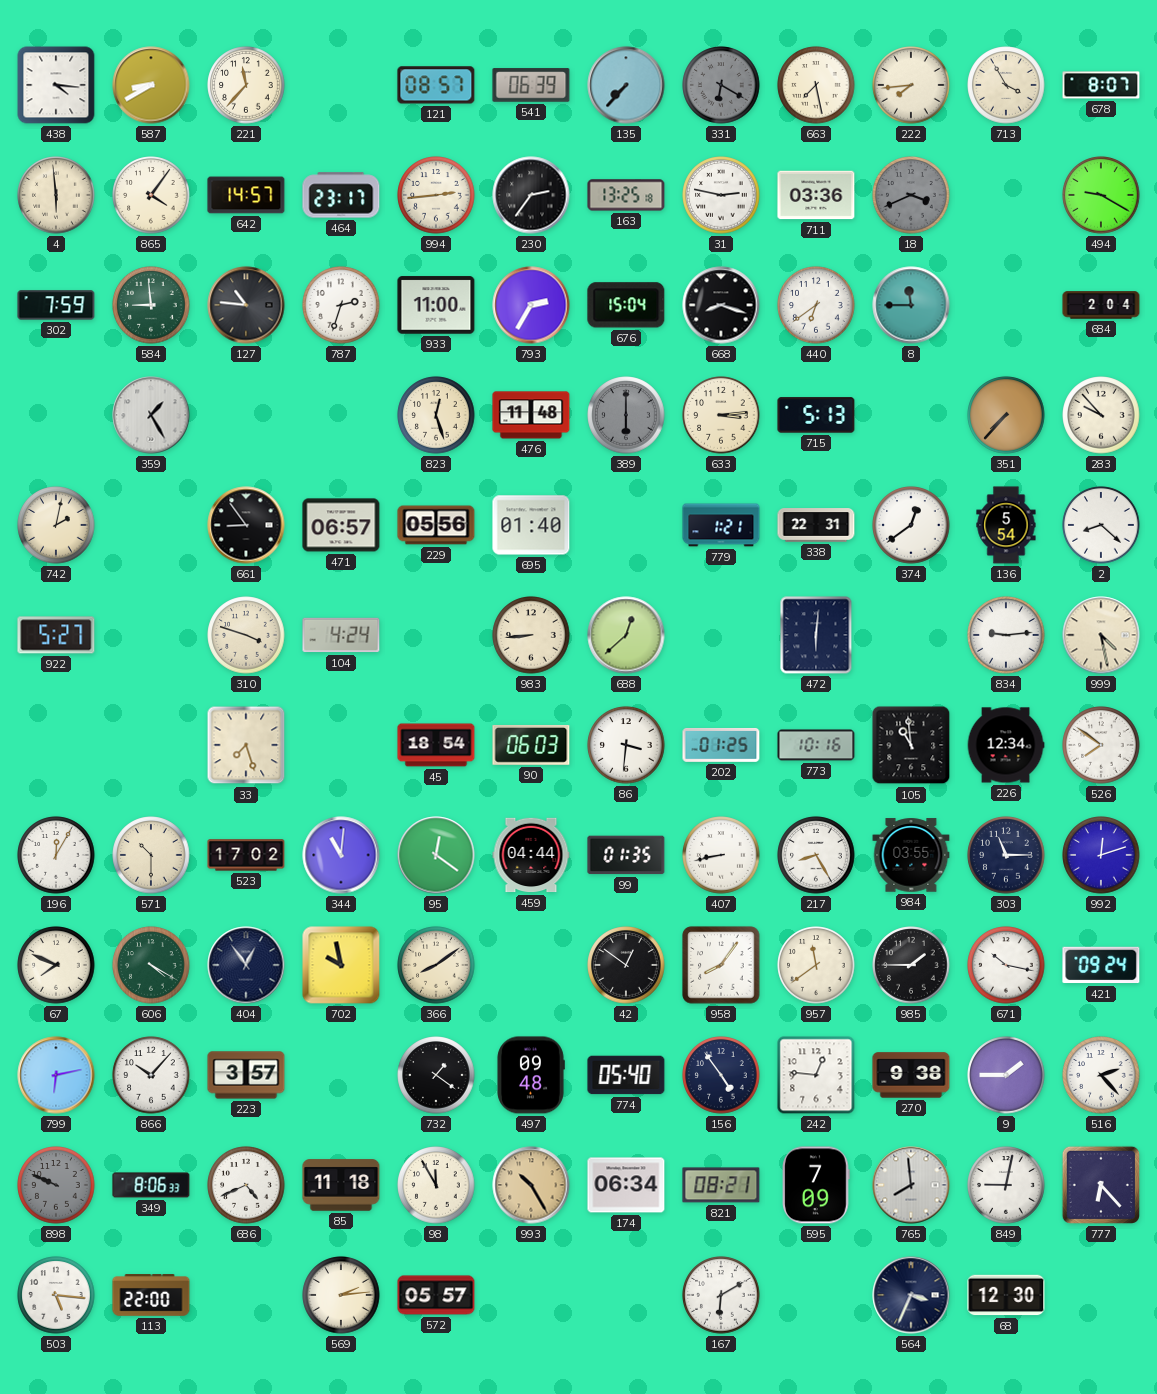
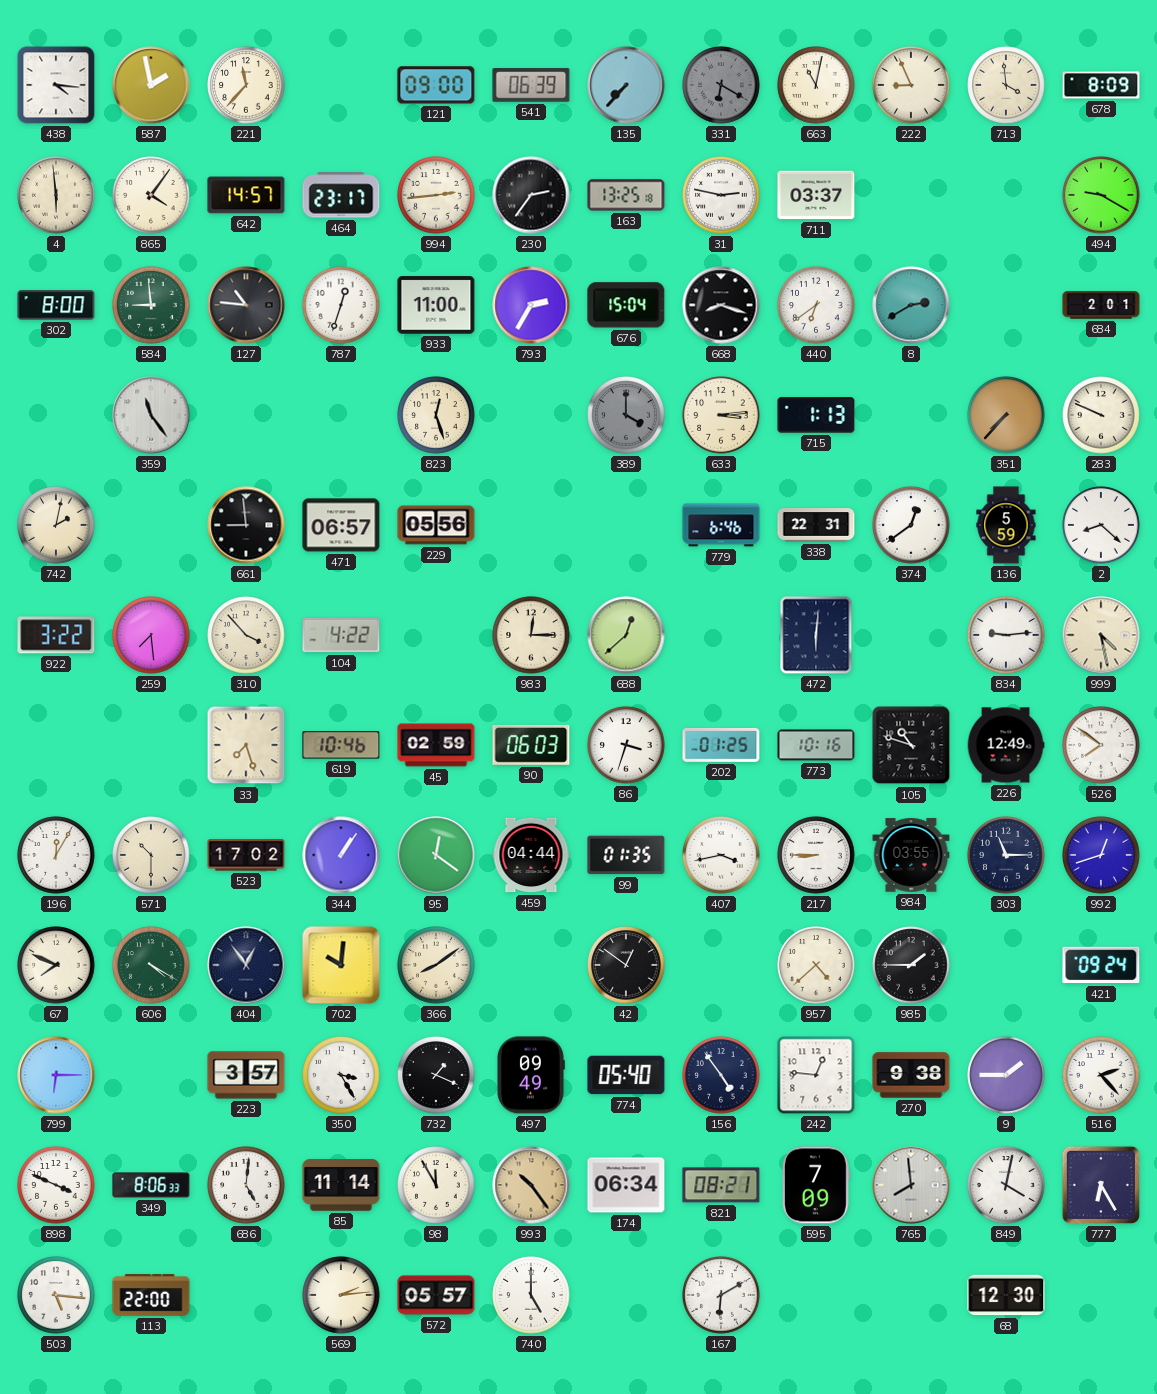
587: 8:40 -> 1:58 (151, 85)
121: 08:57 -> 09:00 (436, 85)
663: 7:28 -> 11:02 (816, 85)
222: 7:44 -> 8:56 (911, 85)
713: 3:55 -> 3:59 (1006, 85)
678: 8:07 -> 8:09 (1101, 85)
711: 03:36 -> 03:37 (816, 195)
18: 3:41 -> none (911, 195)
302: 7:59 -> 8:00 (56, 305)
787: 2:33 -> 12:33 (341, 305)
8: 11:45 -> 2:40 (911, 305)
684: 2:04 -> 2:01 (1101, 305)
359: 1:25 -> 11:24 (151, 415)
476: 11:48 -> none (531, 415)
389: 6:00 -> 4:00 (626, 415)
715: 5:13 -> 1:13 (816, 415)
283: 9:53 -> 9:49 (1101, 415)
661: 8:54 -> 8:59 (246, 525)
695: 01:40 -> none (531, 525)
779: 1:21 -> 6:46 (721, 525)
136: 5:54 -> 5:59 (1006, 525)
922: 5:27 -> 3:22 (56, 635)
259: none -> 7:29 (151, 635)
310: 3:48 -> 3:53 (246, 635)
104: 4:24 -> 4:22 (341, 635)
983: 8:44 -> 12:15 (531, 635)
619: none -> 10:46 (341, 745)
45: 18:54 -> 02:59 (436, 745)
86: 3:31 -> 3:33 (626, 745)
105: 10:59 -> 10:48 (911, 745)
226: 12:34 -> 12:49 (1006, 745)
344: 11:01 -> 1:06 (341, 855)
407: 8:43 -> 3:43 (721, 855)
217: 8:25 -> 8:45 (816, 855)
992: 12:12 -> 12:42 (1101, 855)
702: 9:58 -> 10:01 (341, 965)
958: 8:06 -> none (721, 965)
957: 11:39 -> 4:38 (816, 965)
671: 10:17 -> none (1006, 965)
799: 6:13 -> 6:15 (56, 1075)
866: 10:07 -> none (151, 1075)
350: none -> 3:25 (341, 1075)
732: 1:21 -> 1:19 (436, 1075)
497: 09:48 -> 09:49 (531, 1075)
898: 9:49 -> 3:49 (56, 1185)
898 dial: grey -> white (56, 1185)
686: 4:41 -> 5:01 (246, 1185)
85: 11:18 -> 11:14 (341, 1185)
993: 10:25 -> 10:24 (531, 1185)
849: 9:02 -> 4:02 (1006, 1185)
777: 6:23 -> 6:25 (1101, 1185)
740: none -> 5:00 (531, 1295)
564: 3:34 -> none (911, 1295)
